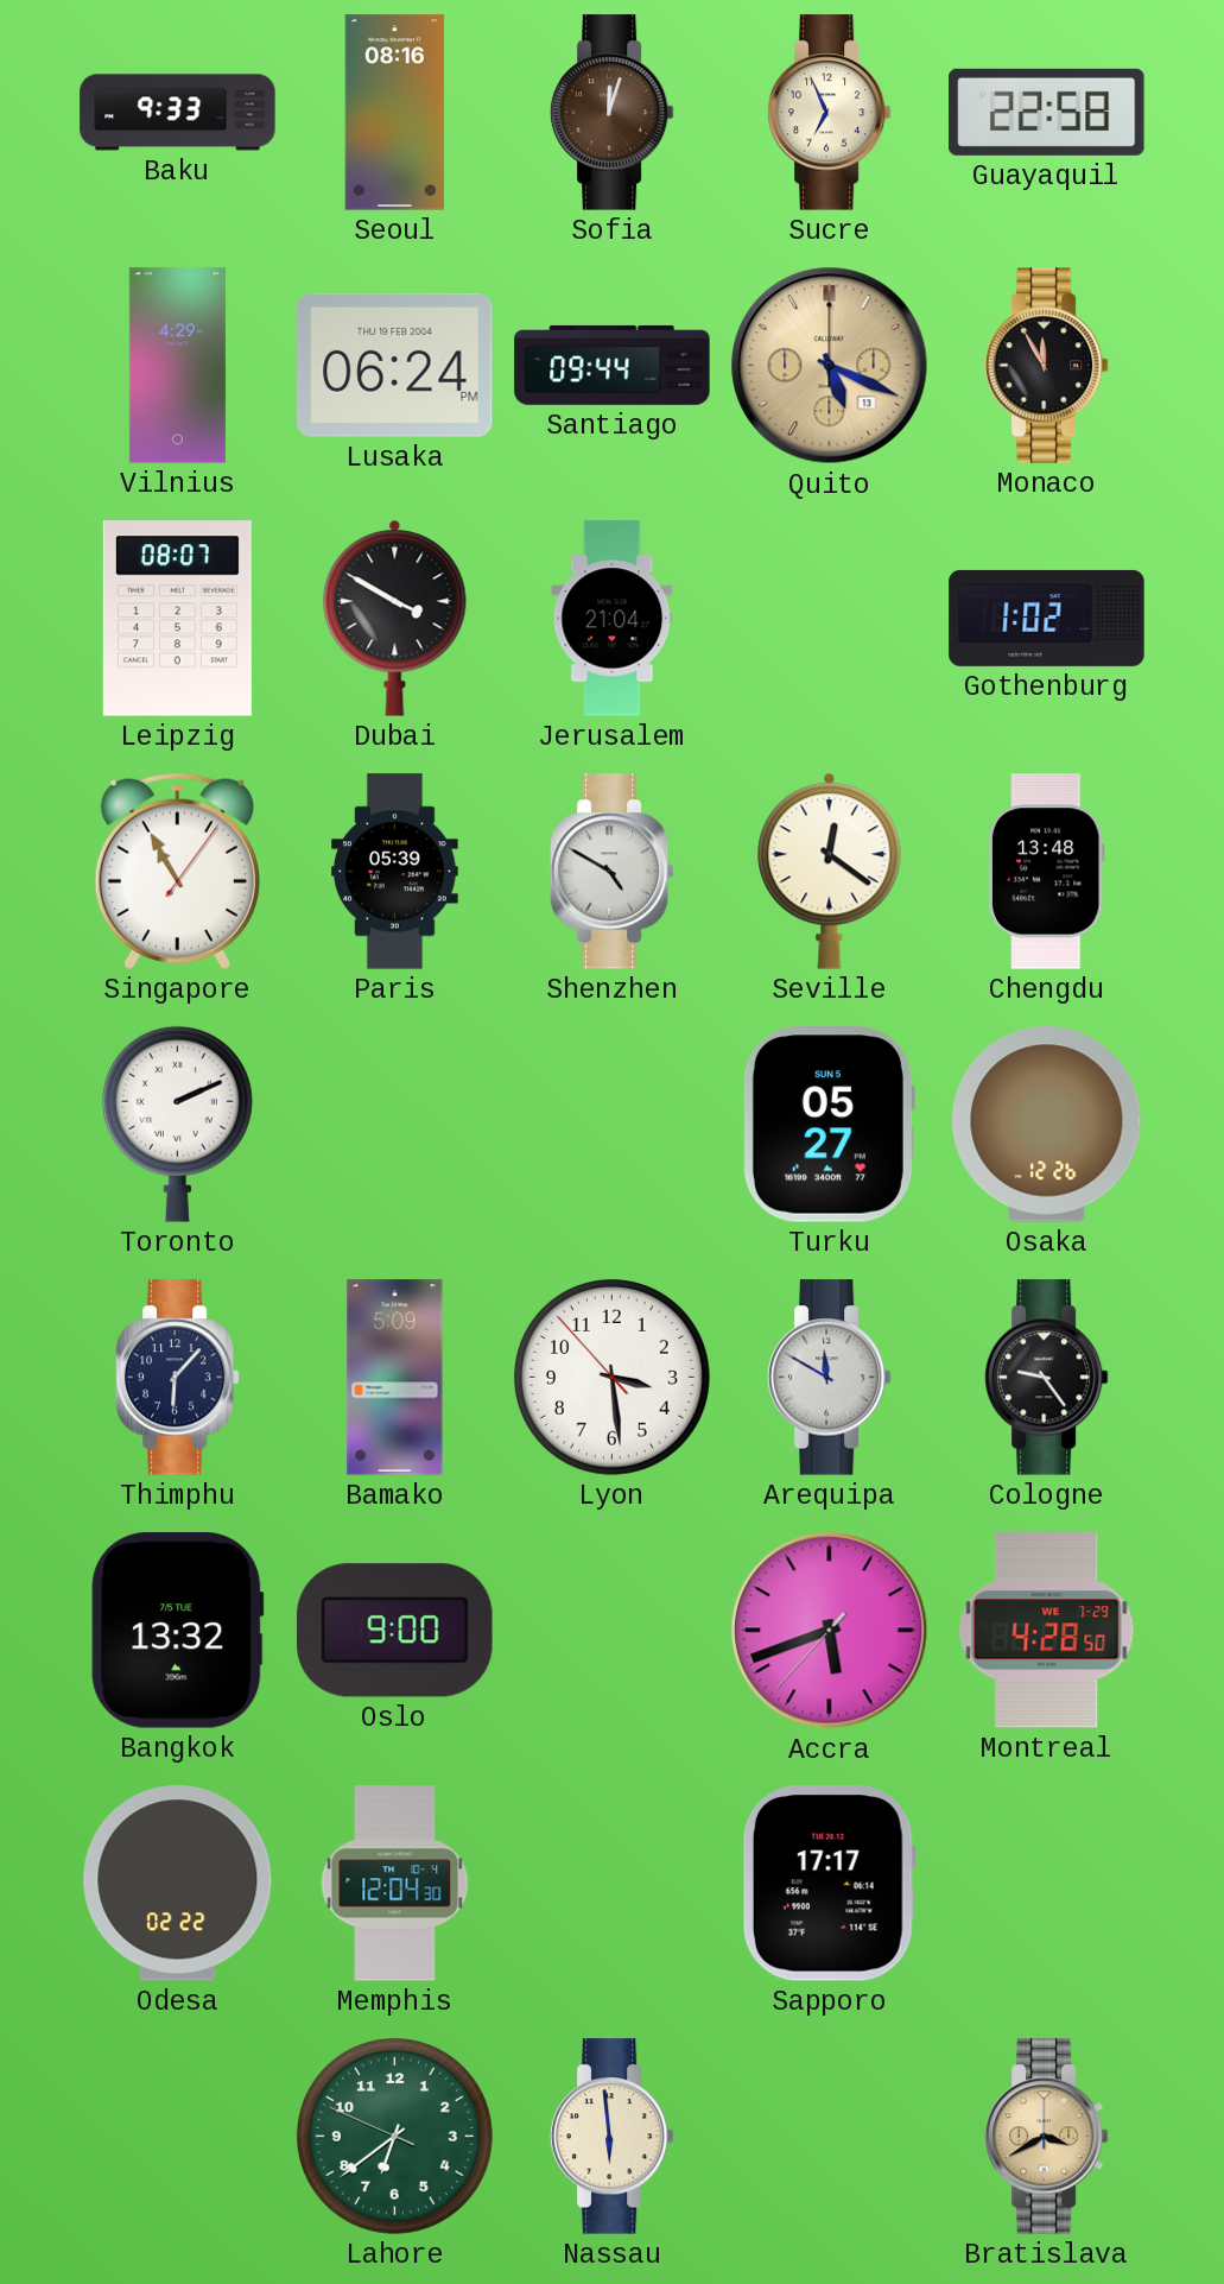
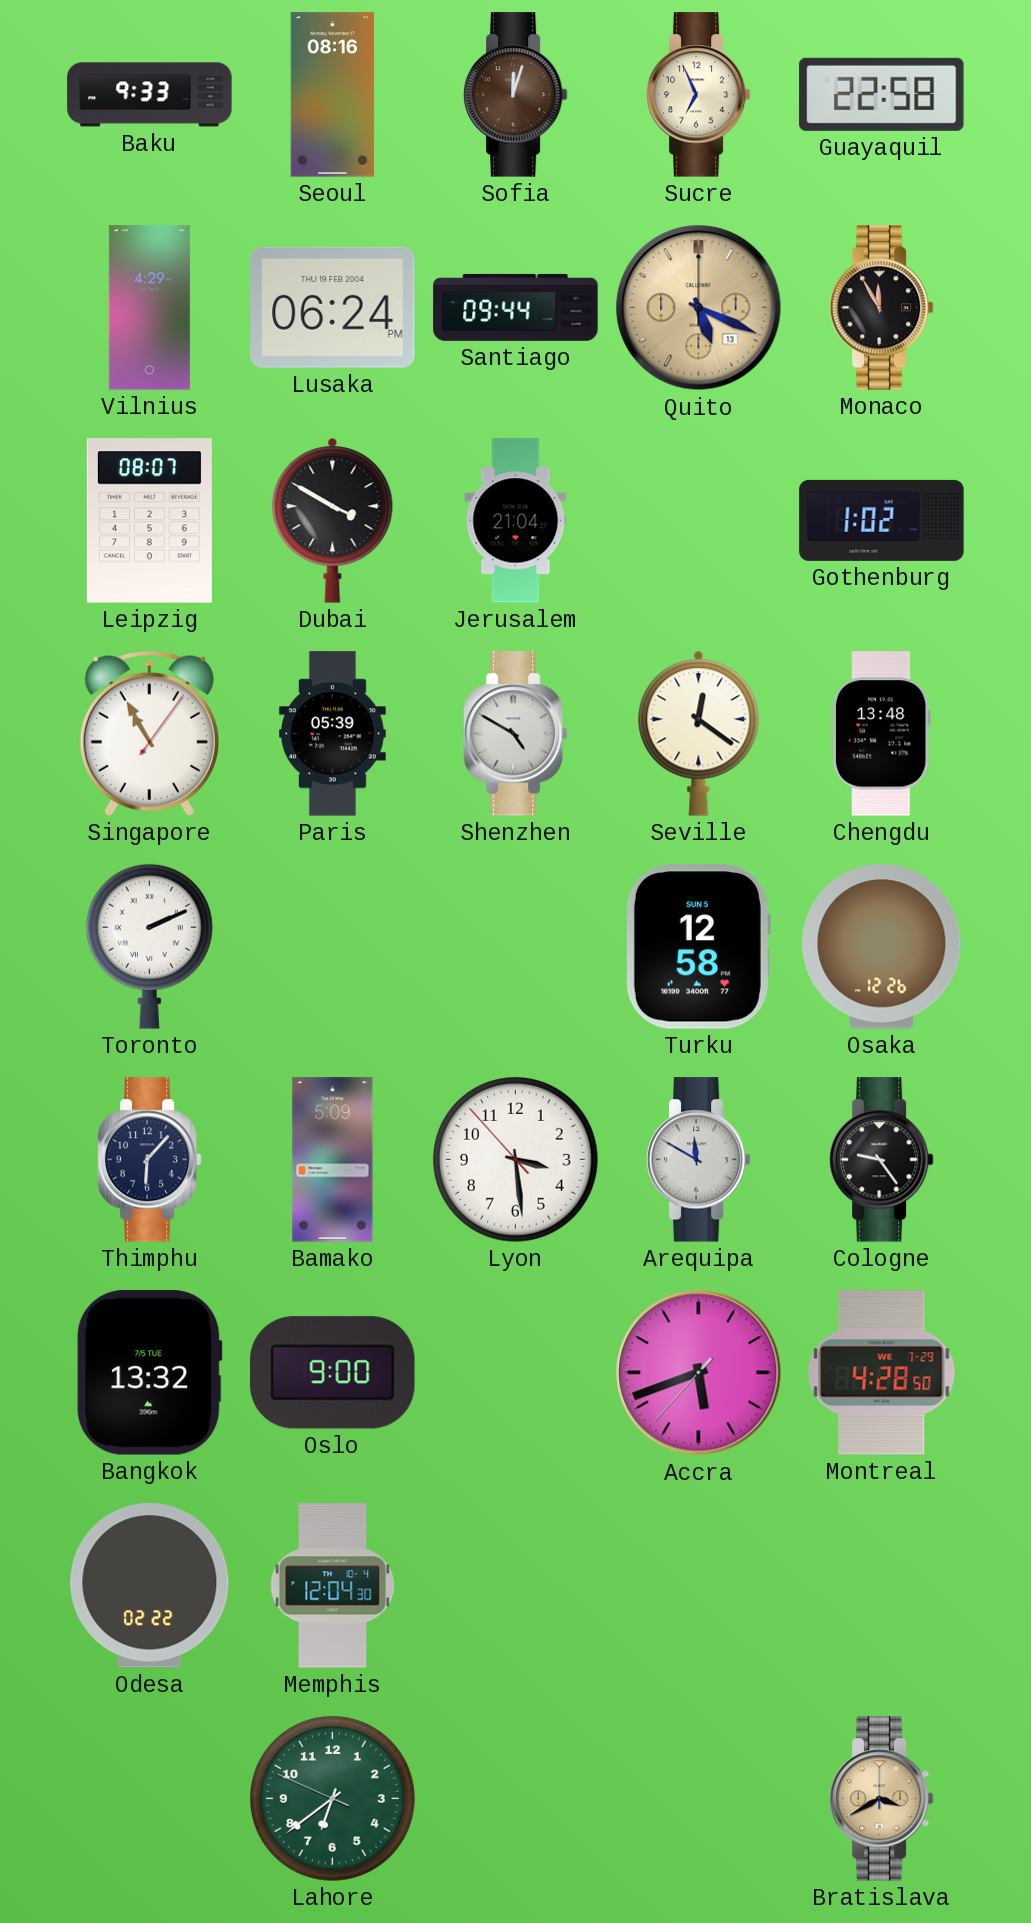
Turku: 05:27 -> 12:58 (698, 947)
Sapporo: 17:17 -> none (829, 1884)
Nassau: 5:59 -> none (611, 2137)
